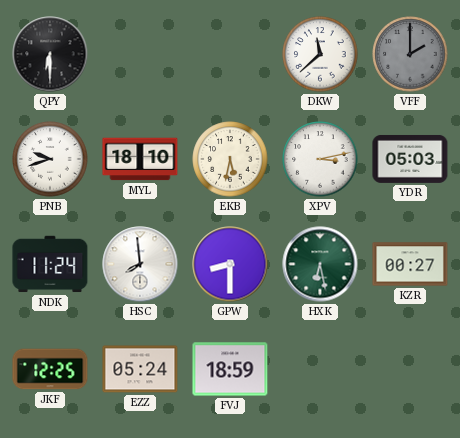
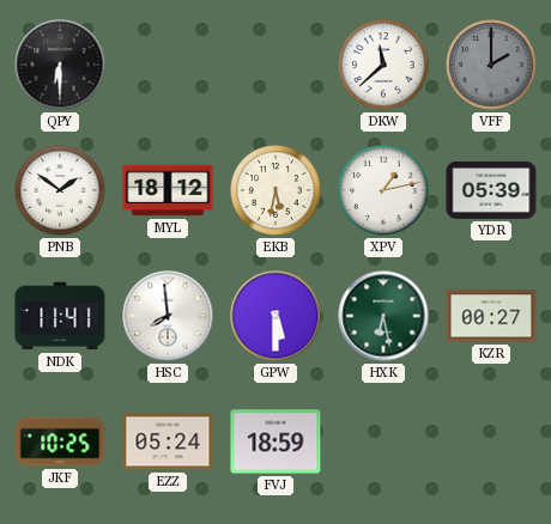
PNB: 9:42 -> 1:51 (60, 190)
MYL: 18:10 -> 18:12 (168, 190)
XPV: 3:13 -> 1:13 (383, 190)
YDR: 05:03 -> 05:39 (491, 190)
NDK: 11:24 -> 11:41 (60, 316)
GPW: 8:30 -> 5:30 (275, 316)
JKF: 12:25 -> 10:25 (60, 441)
